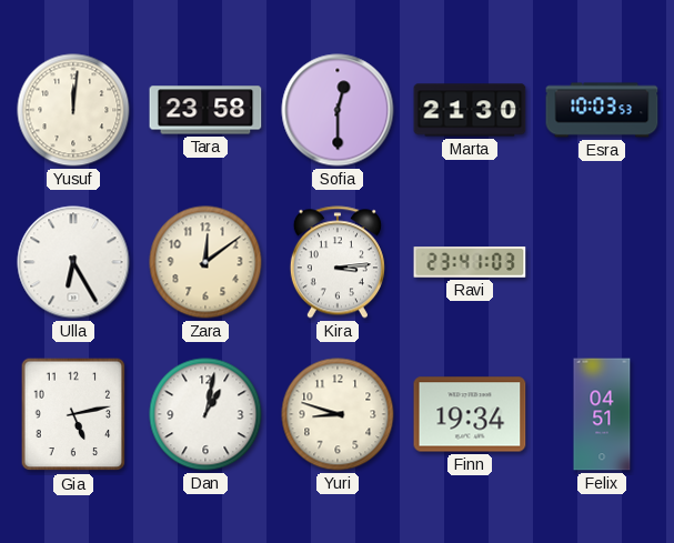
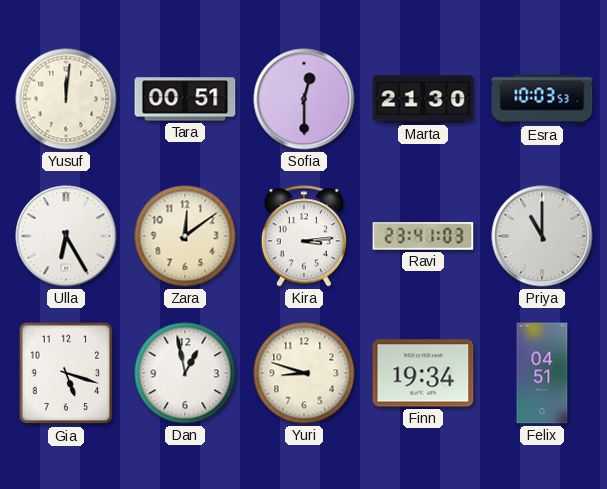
Tara: 23:58 -> 00:51 (185, 99)
Priya: none -> 11:00 (542, 236)
Gia: 5:13 -> 5:18 (66, 373)
Dan: 1:02 -> 12:58 (185, 373)
